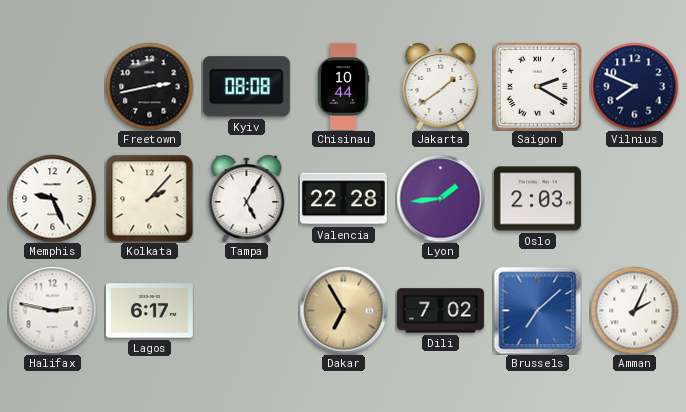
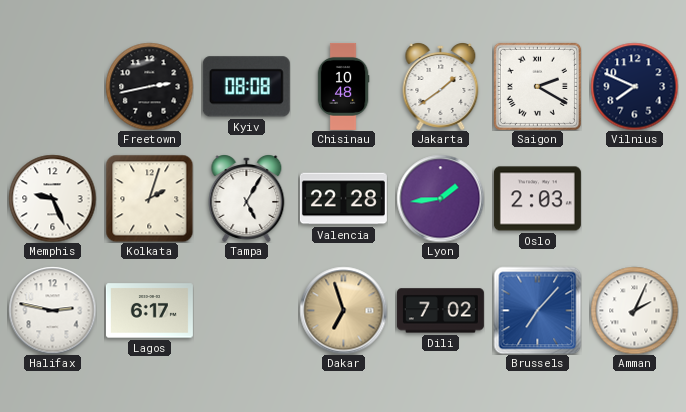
Chisinau: 10:44 -> 10:48 (343, 86)
Kolkata: 2:07 -> 2:03 (149, 198)
Dakar: 6:55 -> 6:57 (343, 310)
Brussels: 7:08 -> 7:07 (537, 310)
